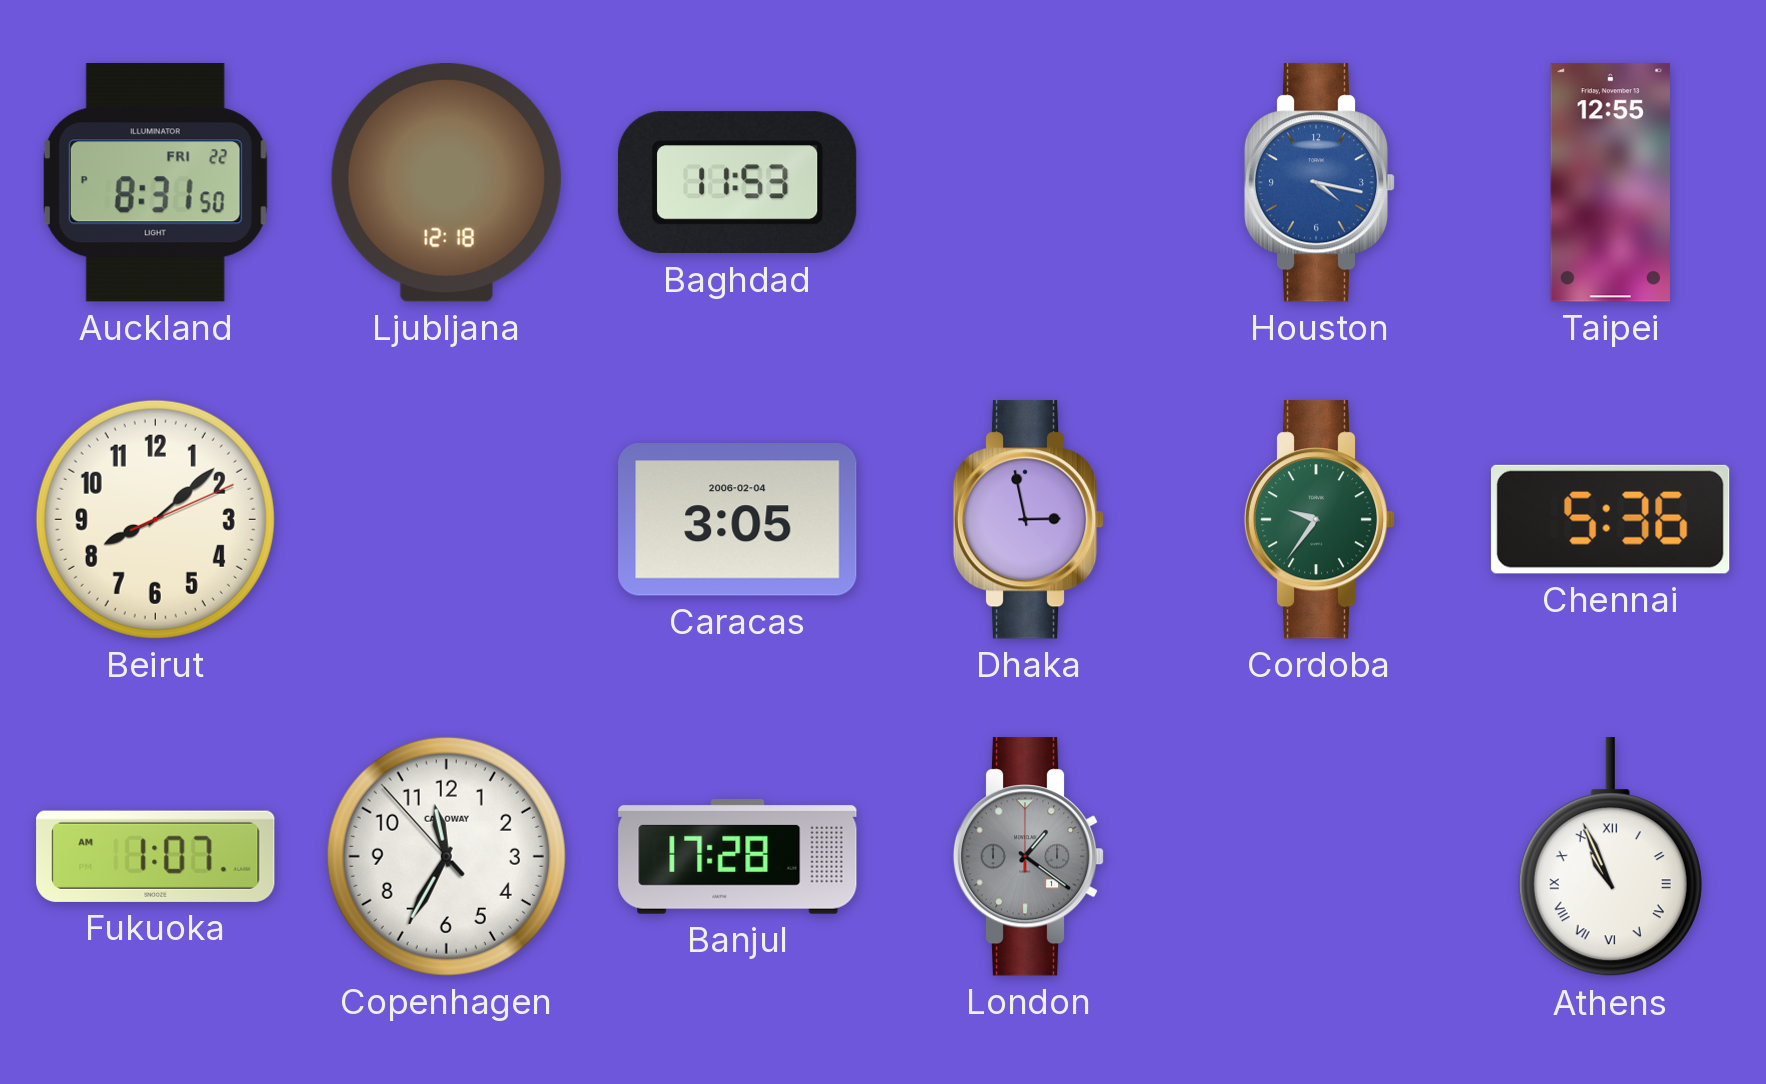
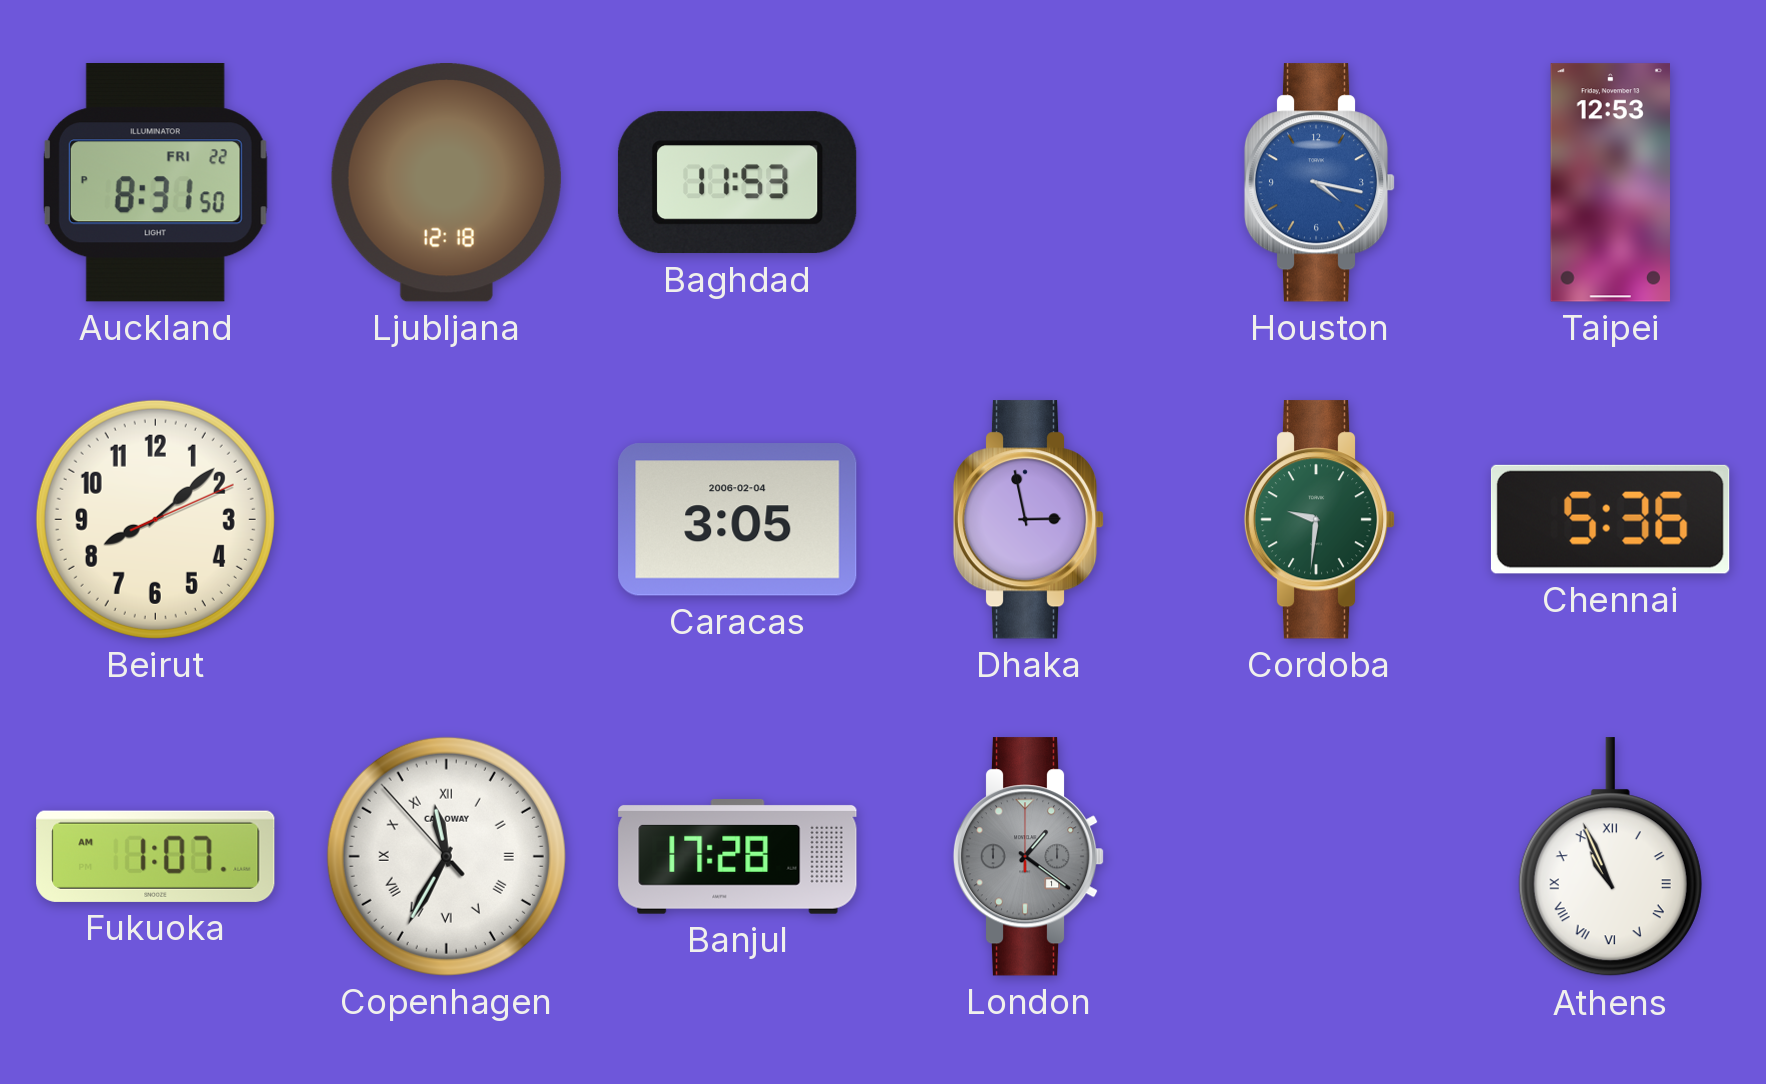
Taipei: 12:55 -> 12:53 (1610, 183)
Cordoba: 9:36 -> 9:31 (1320, 520)
Copenhagen numerals: Arabic -> Roman (446, 856)
